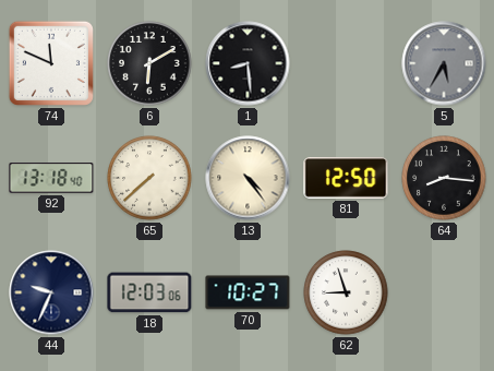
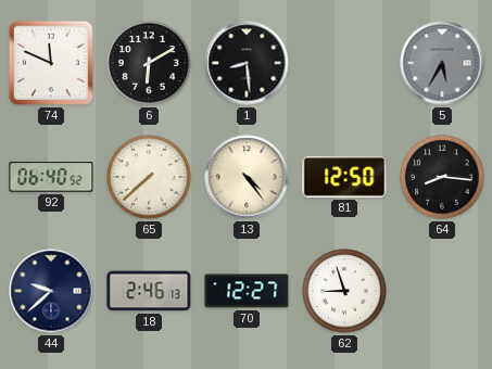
92: 13:18 -> 06:40 (51, 177)
44: 9:34 -> 9:38 (51, 291)
18: 12:03 -> 2:46 (149, 291)
70: 10:27 -> 12:27 (247, 291)
